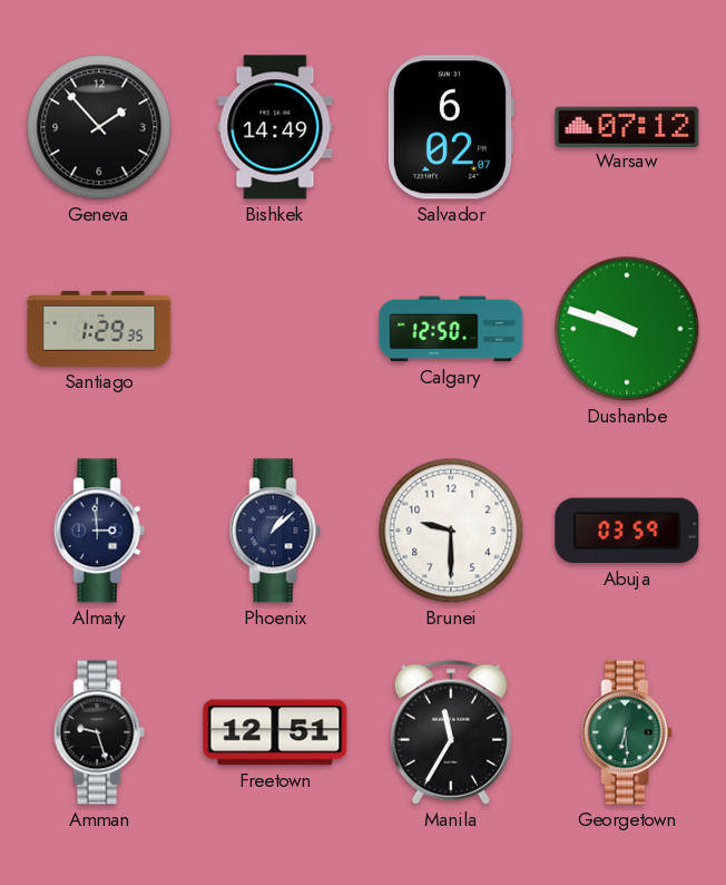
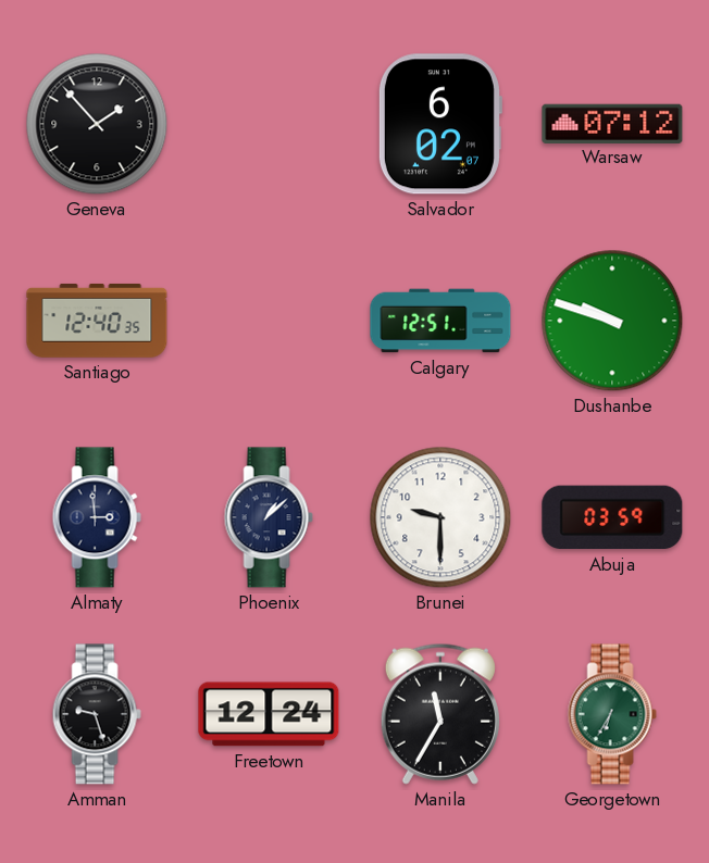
Bishkek: 14:49 -> none (275, 127)
Santiago: 1:29 -> 12:40 (97, 321)
Calgary: 12:50 -> 12:51 (440, 321)
Freetown: 12:51 -> 12:24 (269, 714)
Georgetown: 6:29 -> 6:35 (612, 714)
